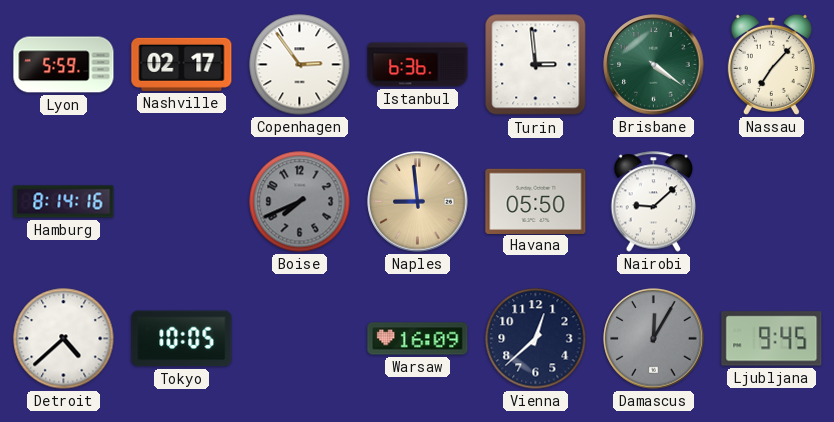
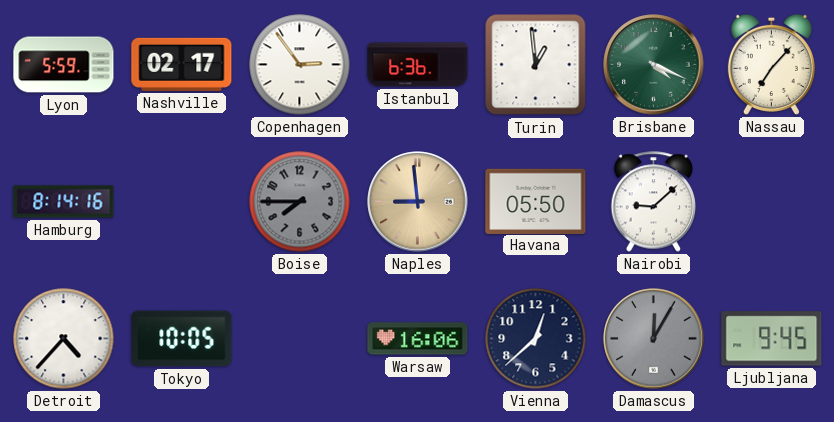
Turin: 2:59 -> 12:59 (536, 65)
Brisbane: 4:21 -> 4:19 (654, 65)
Boise: 7:41 -> 7:45 (300, 202)
Detroit: 4:38 -> 4:37 (64, 339)
Warsaw: 16:09 -> 16:06 (418, 339)
